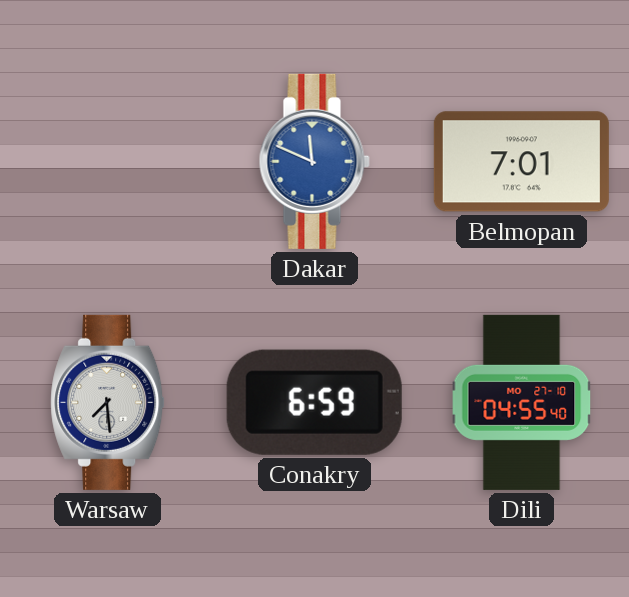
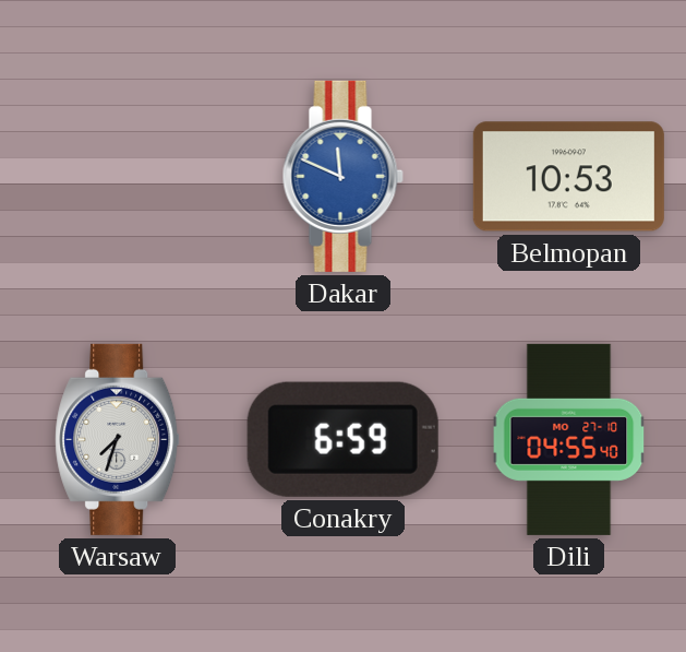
Belmopan: 7:01 -> 10:53 (568, 177)
Warsaw: 7:29 -> 7:33 (118, 439)
